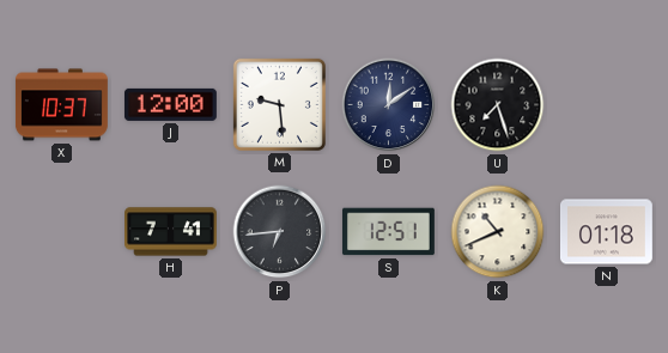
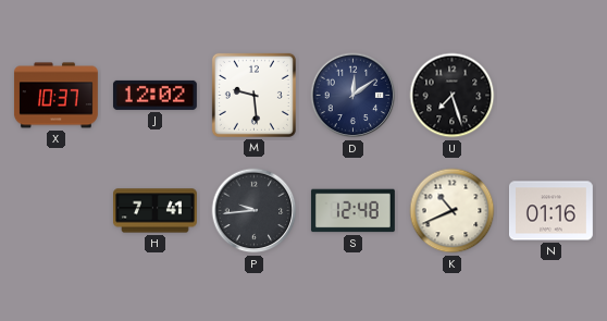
J: 12:00 -> 12:02 (154, 95)
P: 6:44 -> 9:44 (255, 211)
S: 12:51 -> 12:48 (352, 211)
N: 01:18 -> 01:16 (550, 211)
